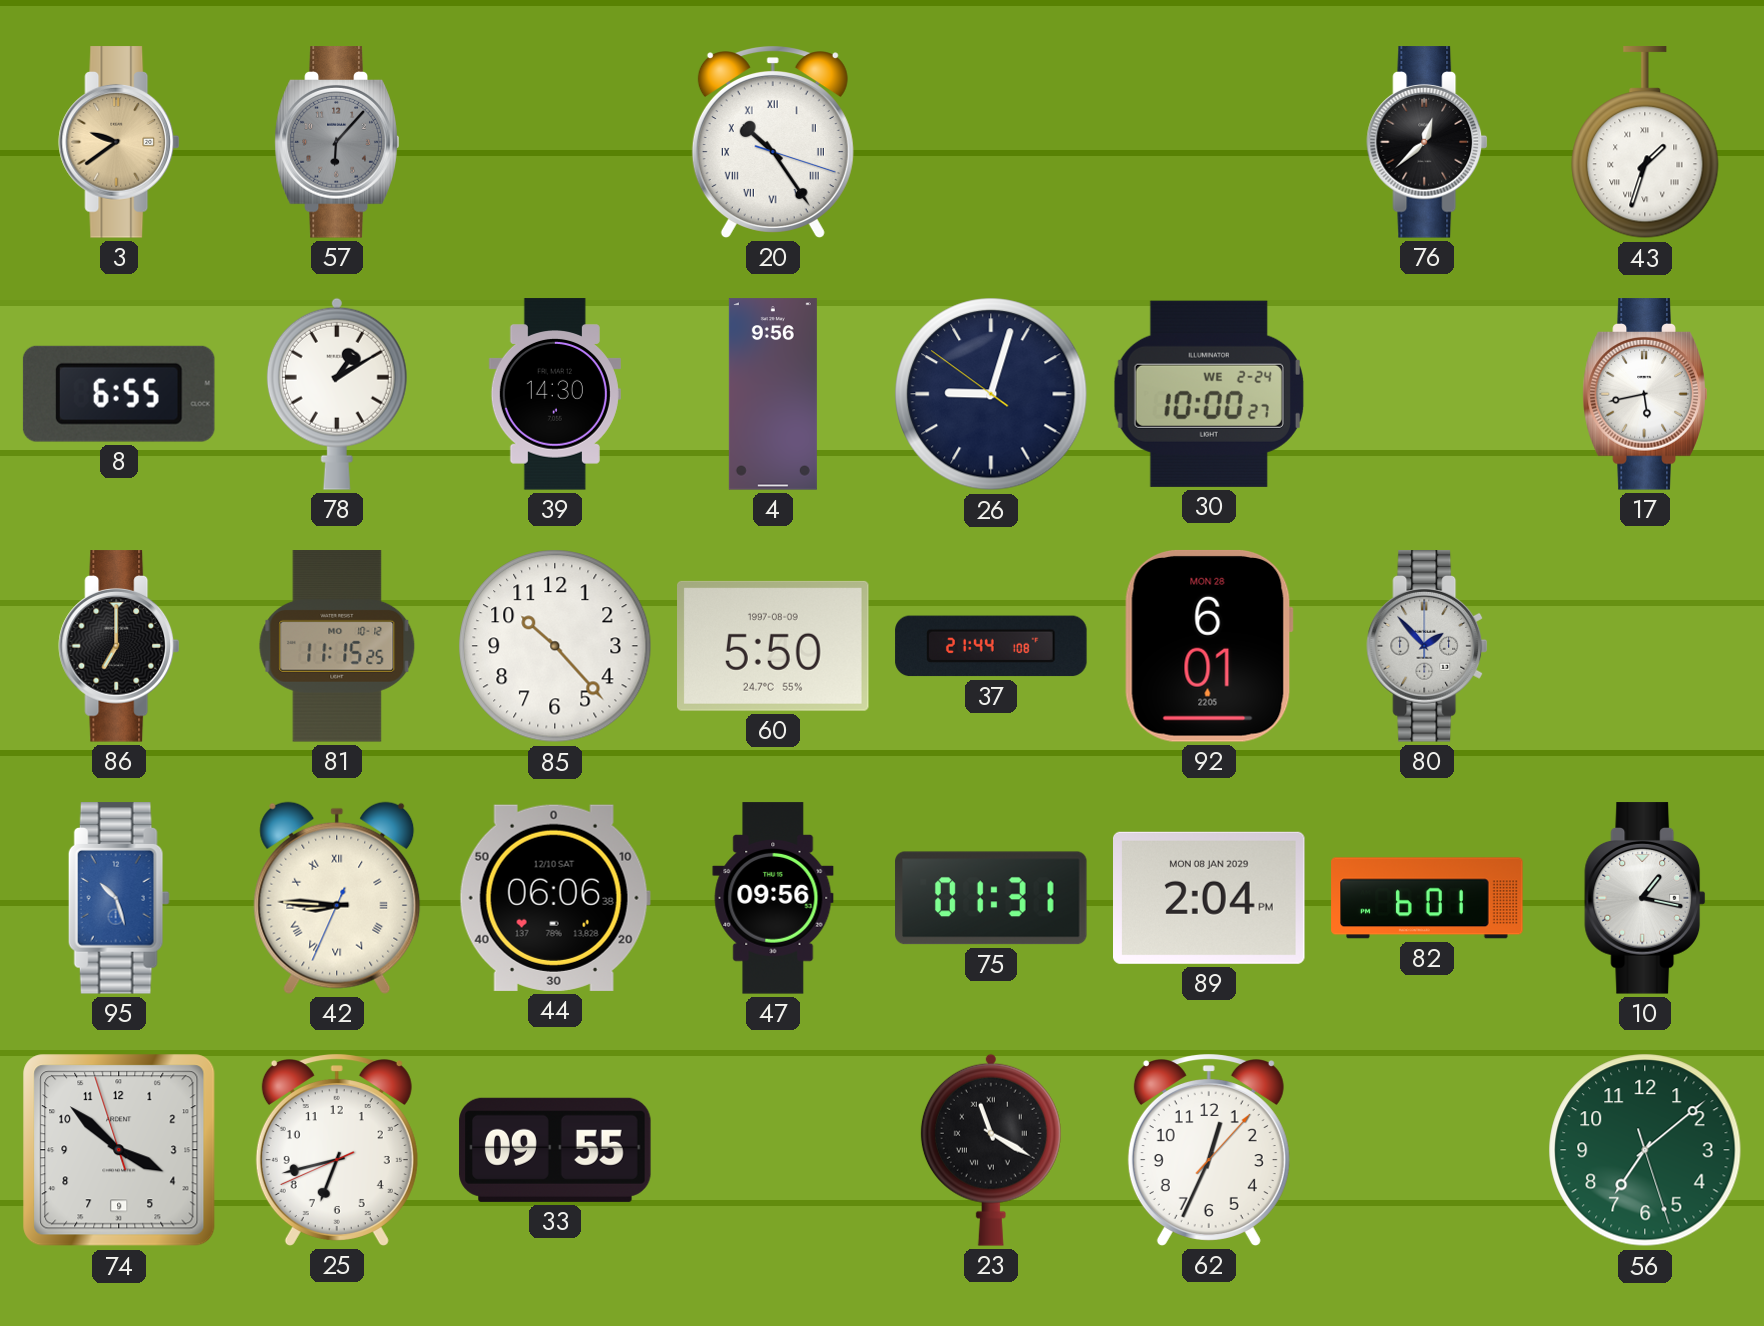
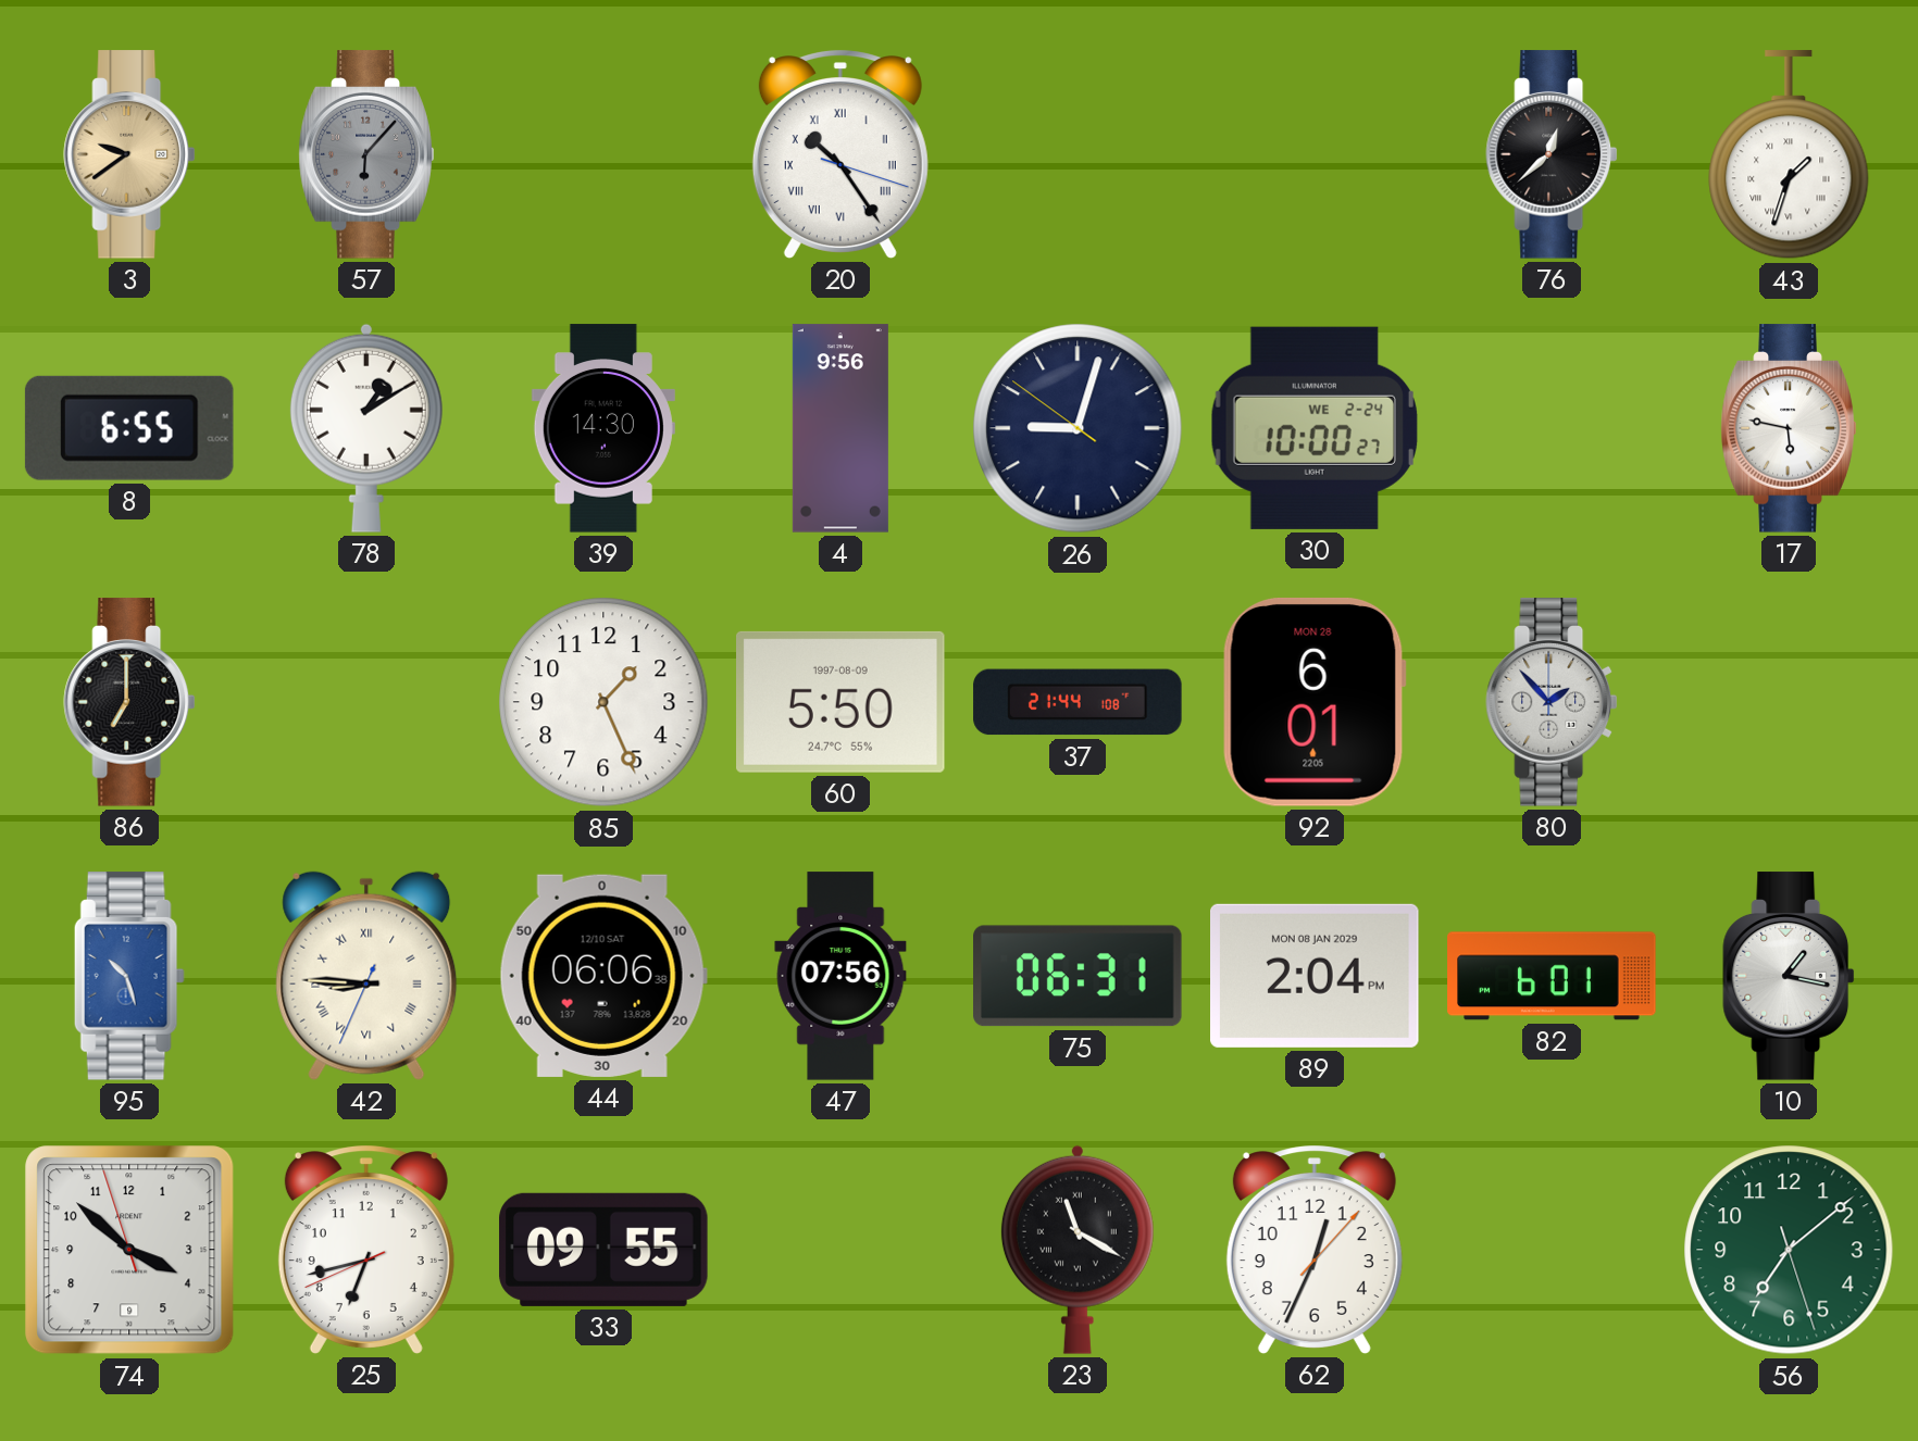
17: 5:43 -> 5:47 (1789, 428)
81: 11:15 -> none (337, 646)
85: 10:23 -> 1:26 (603, 702)
47: 09:56 -> 07:56 (840, 976)
75: 01:31 -> 06:31 (1078, 976)
